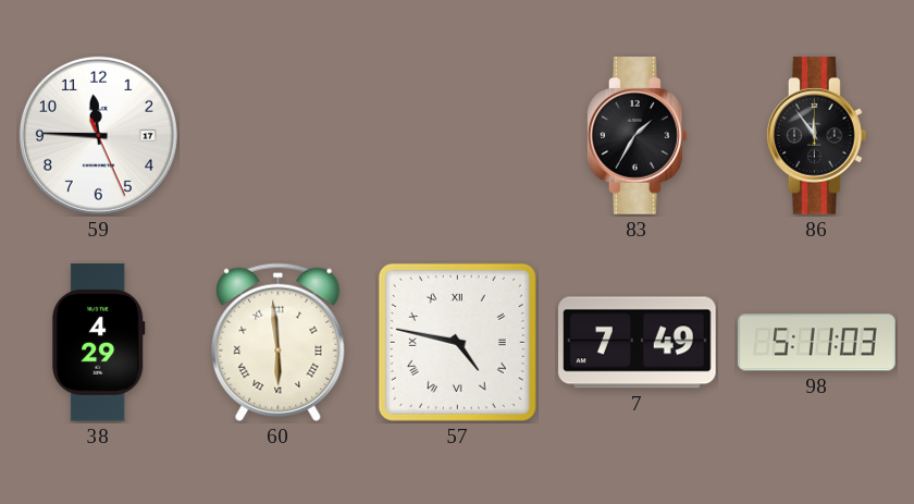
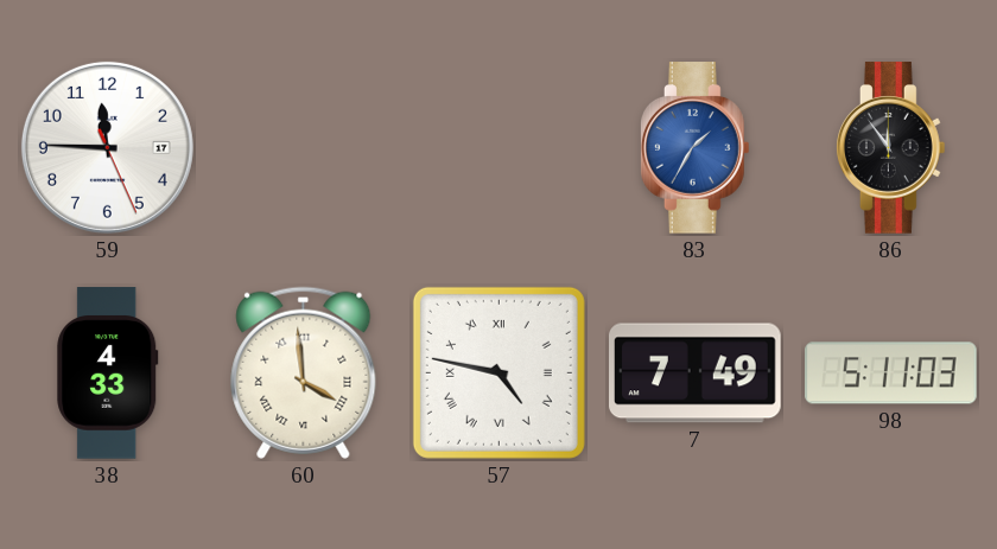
83 dial: black -> blue (696, 148)
38: 4:29 -> 4:33 (108, 374)
60: 5:59 -> 3:59 (304, 372)
